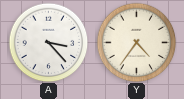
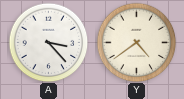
Y: 4:36 -> 4:39 (136, 42)
